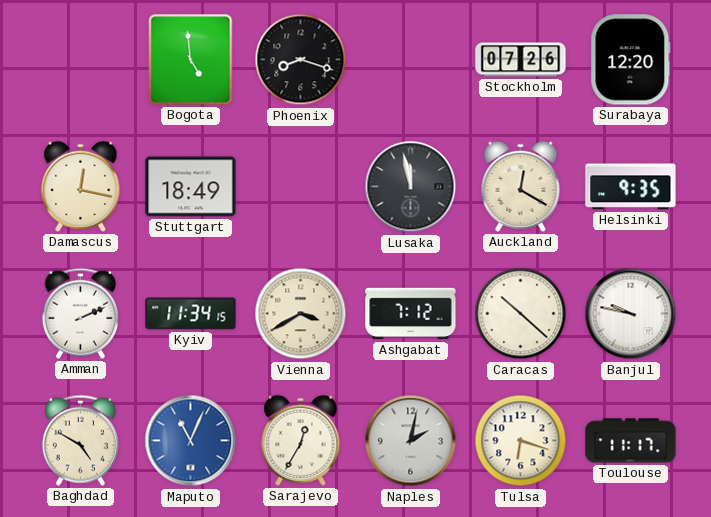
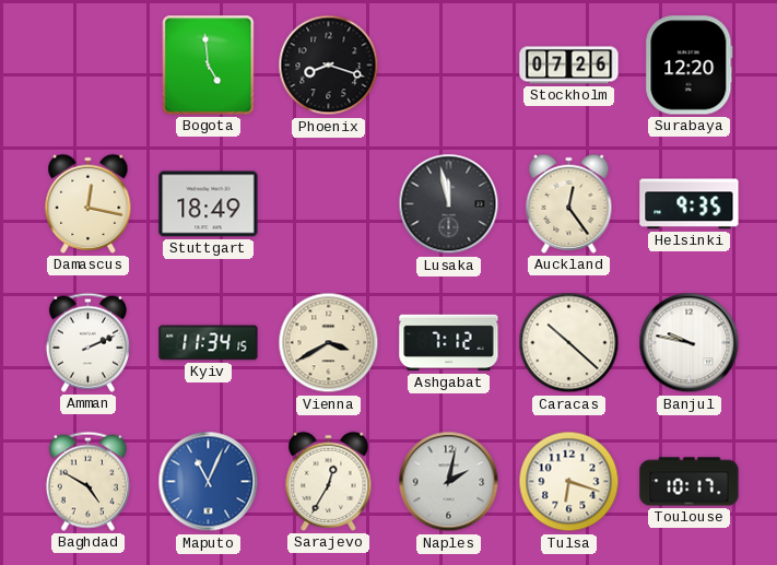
Auckland: 12:20 -> 12:24 (569, 203)
Toulouse: 11:17 -> 10:17 (690, 482)
